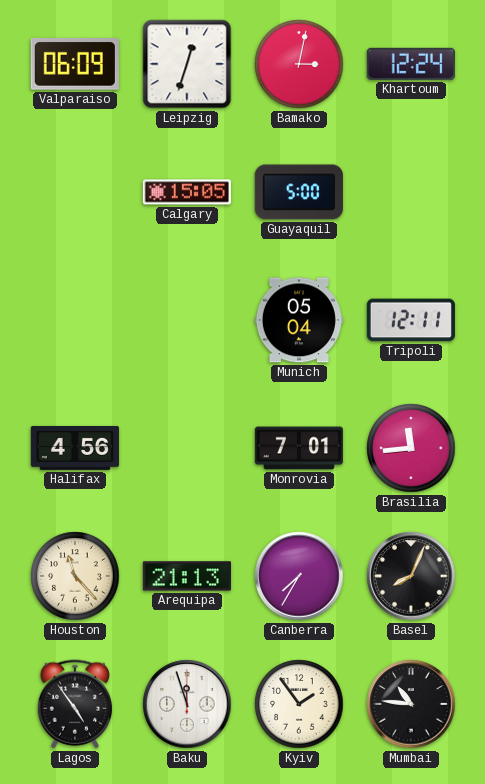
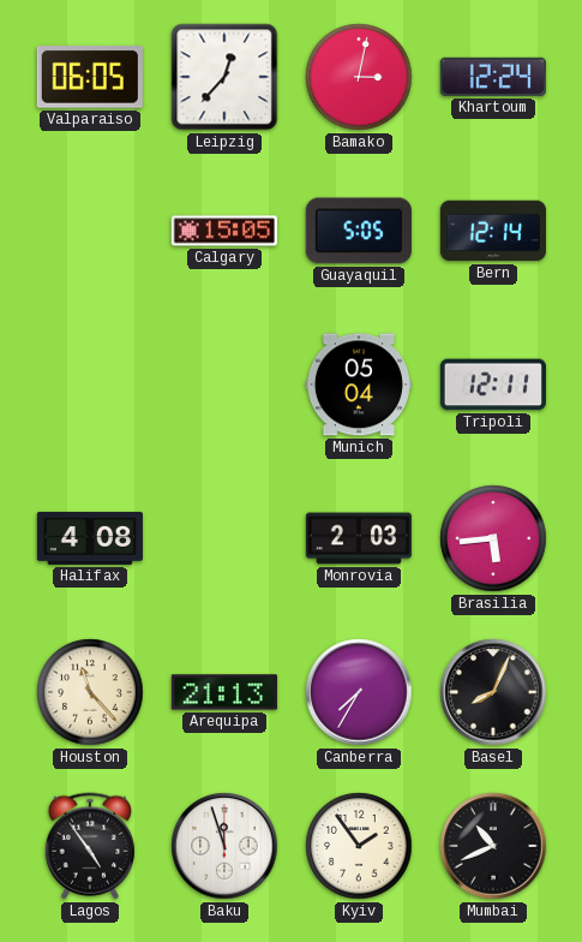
Valparaiso: 06:09 -> 06:05 (90, 78)
Leipzig: 12:33 -> 12:37 (224, 77)
Guayaquil: 5:00 -> 5:05 (359, 231)
Bern: none -> 12:14 (493, 231)
Halifax: 4:56 -> 4:08 (90, 538)
Monrovia: 7:01 -> 2:03 (358, 538)
Brasilia: 11:44 -> 5:44 (493, 538)
Mumbai: 10:46 -> 10:41 (493, 846)
